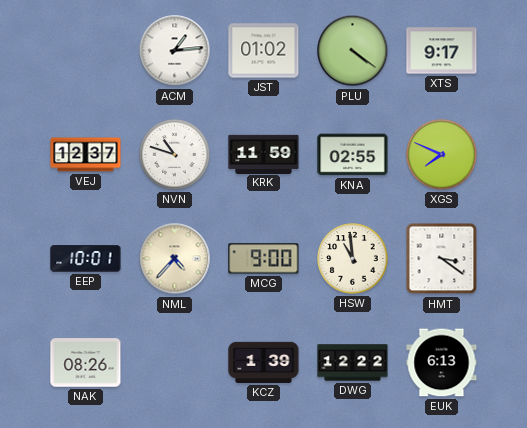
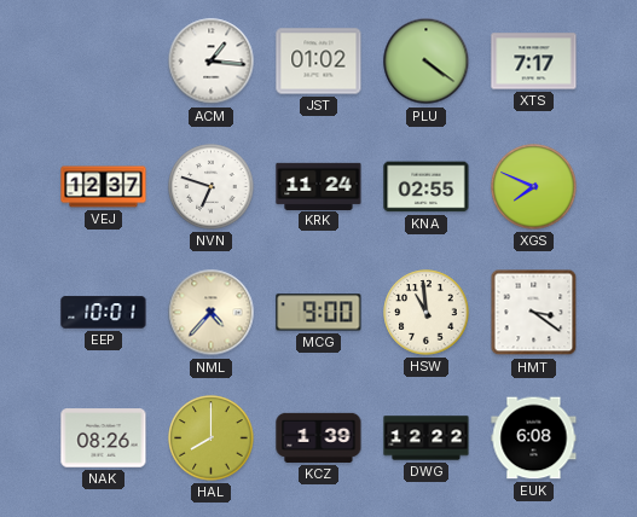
ACM: 1:14 -> 1:16 (212, 62)
XTS: 9:17 -> 7:17 (534, 62)
NVN: 10:48 -> 6:48 (212, 187)
KRK: 11:59 -> 11:24 (319, 186)
HAL: none -> 8:00 (212, 438)
EUK: 6:13 -> 6:08 (534, 438)
